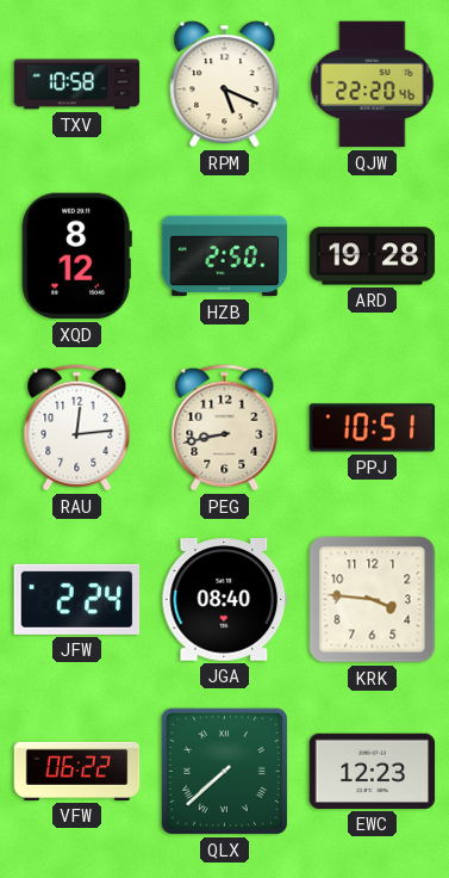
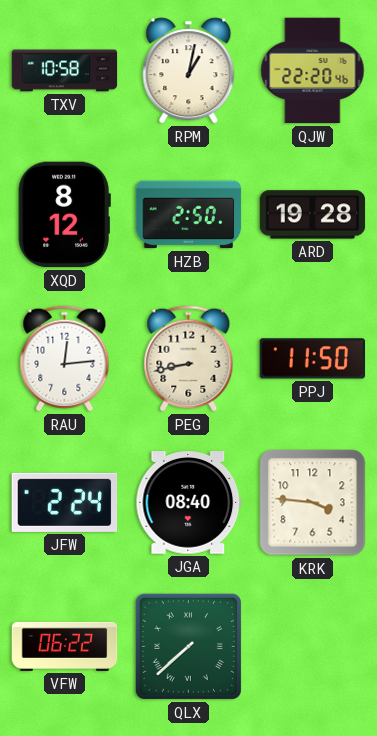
RPM: 5:19 -> 1:02 (189, 71)
PPJ: 10:51 -> 11:50 (313, 359)
EWC: 12:23 -> none (373, 771)
